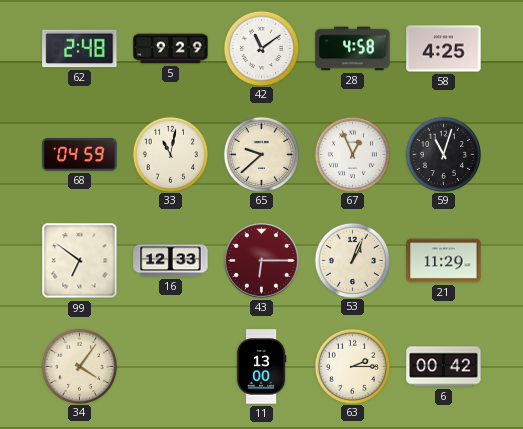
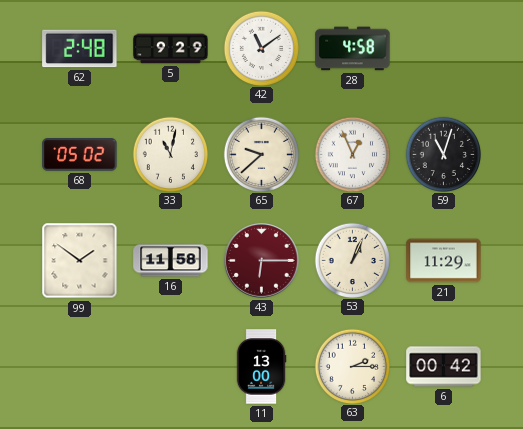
58: 4:25 -> none (444, 49)
68: 04:59 -> 05:02 (80, 155)
99: 6:51 -> 1:51 (80, 261)
16: 12:33 -> 11:58 (171, 261)
34: 4:06 -> none (79, 366)
